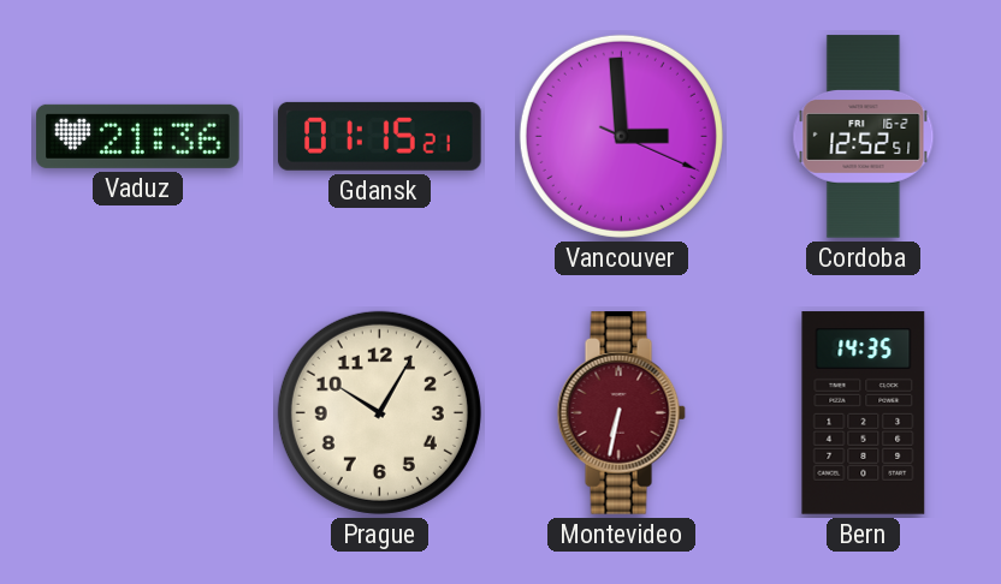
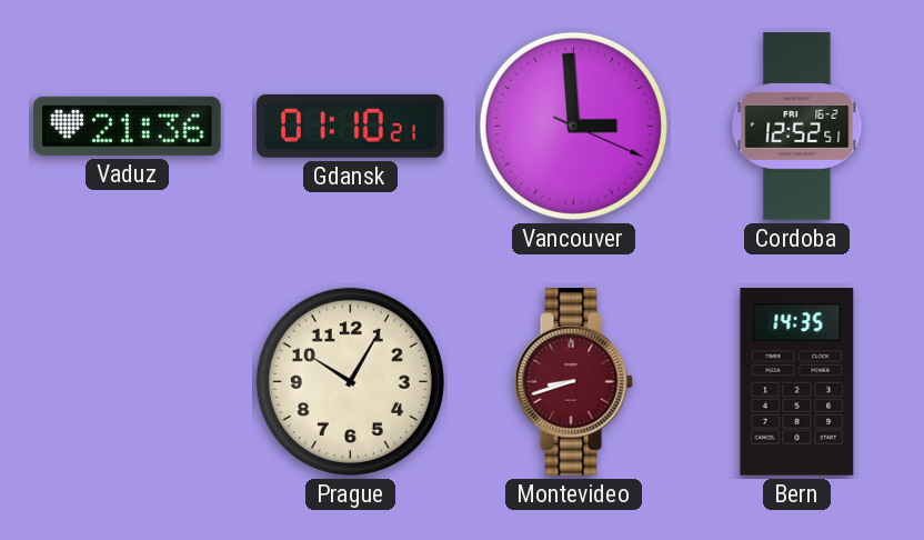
Gdansk: 01:15 -> 01:10 (351, 126)
Montevideo: 6:32 -> 8:42 (573, 382)
